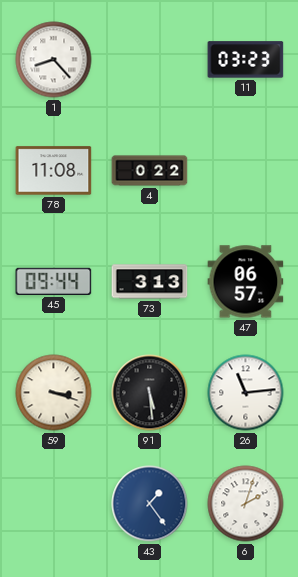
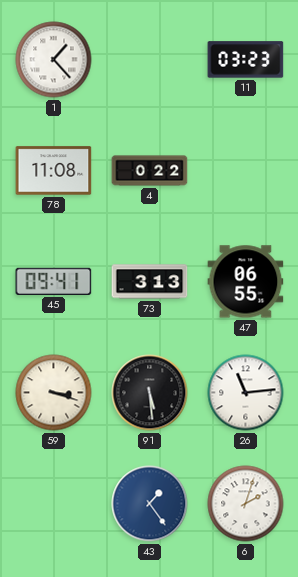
1: 8:23 -> 1:23 (54, 60)
45: 09:44 -> 09:41 (54, 281)
47: 06:57 -> 06:55 (246, 282)
